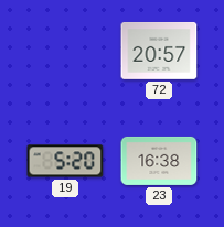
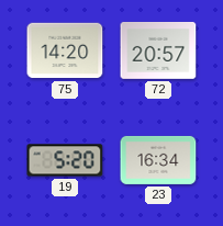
75: none -> 14:20 (65, 50)
23: 16:38 -> 16:34 (158, 160)
